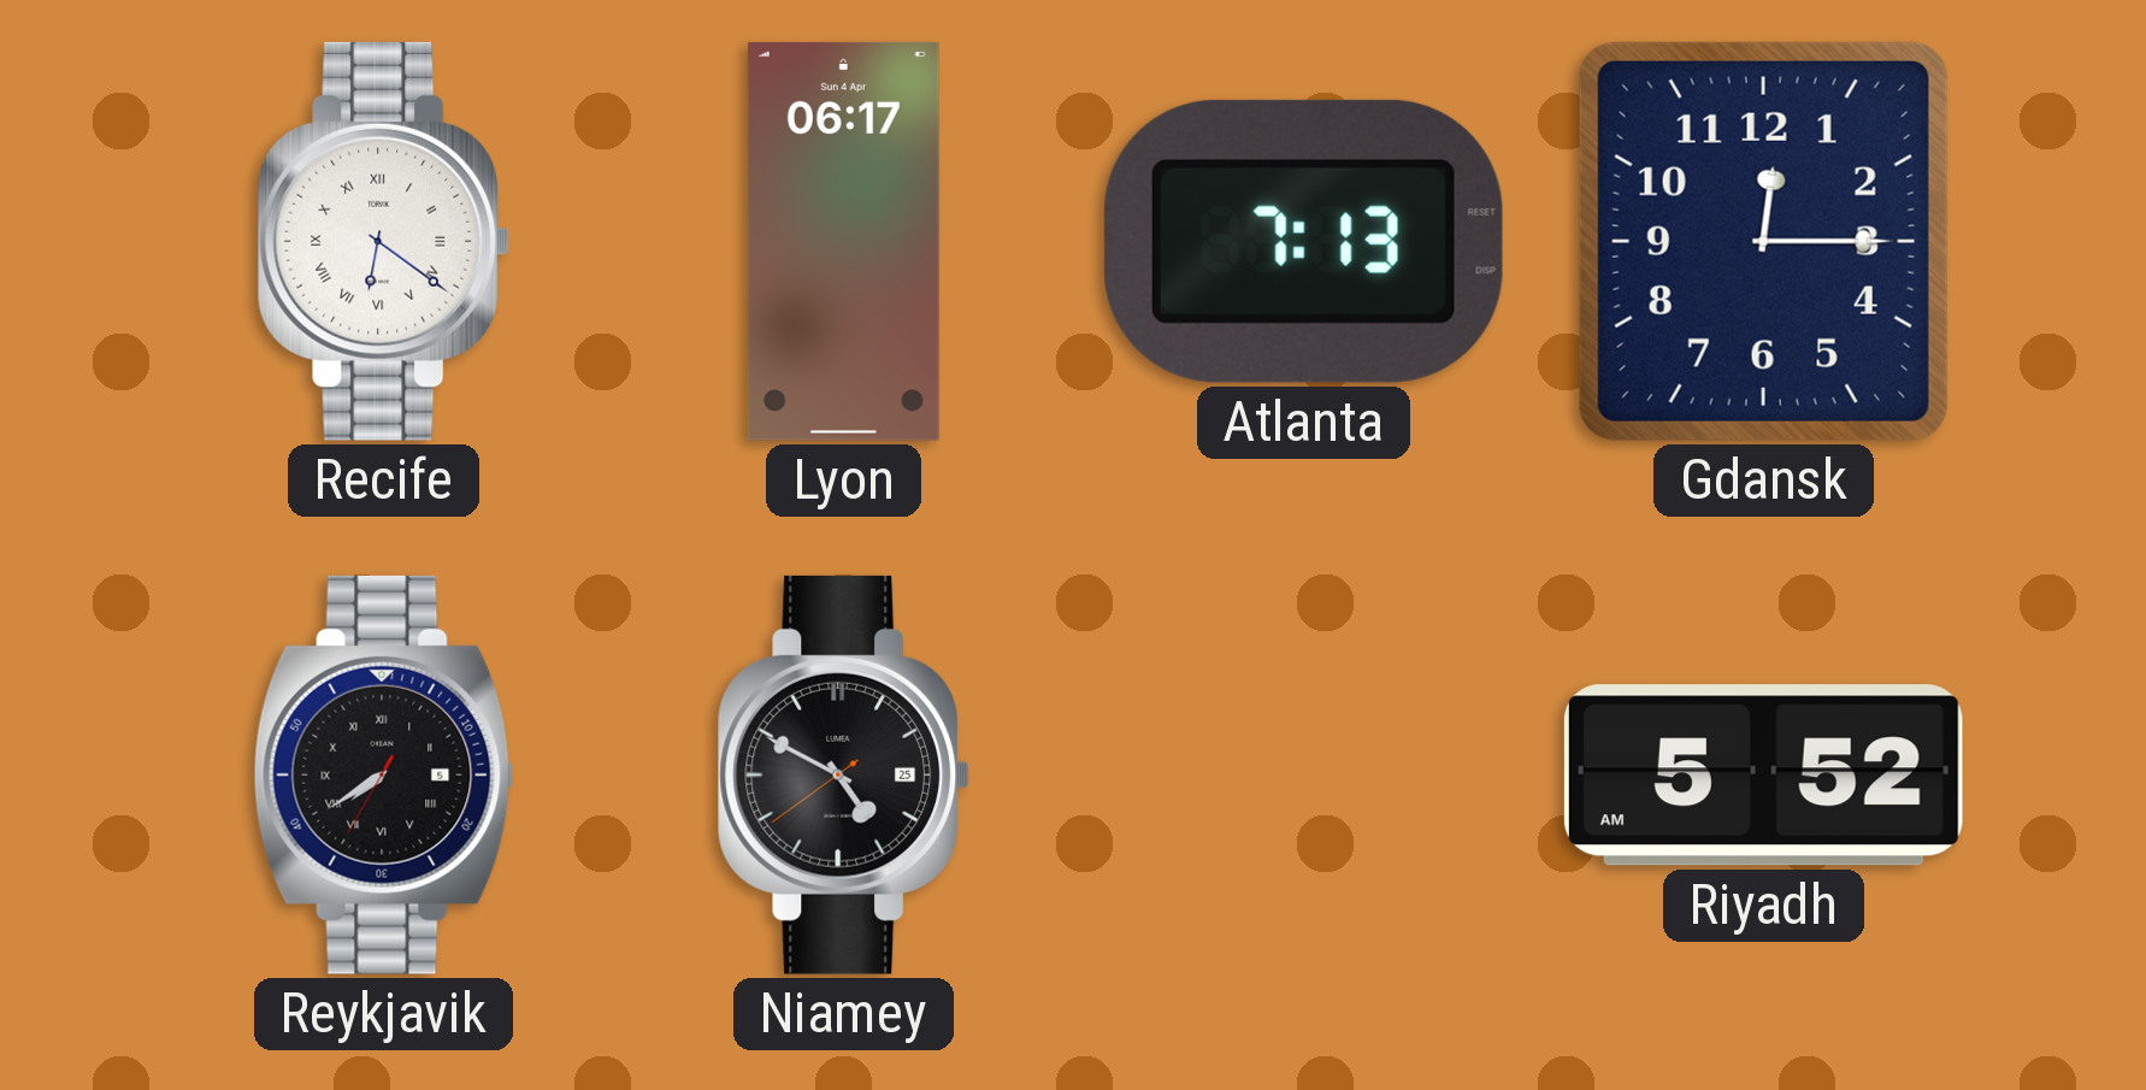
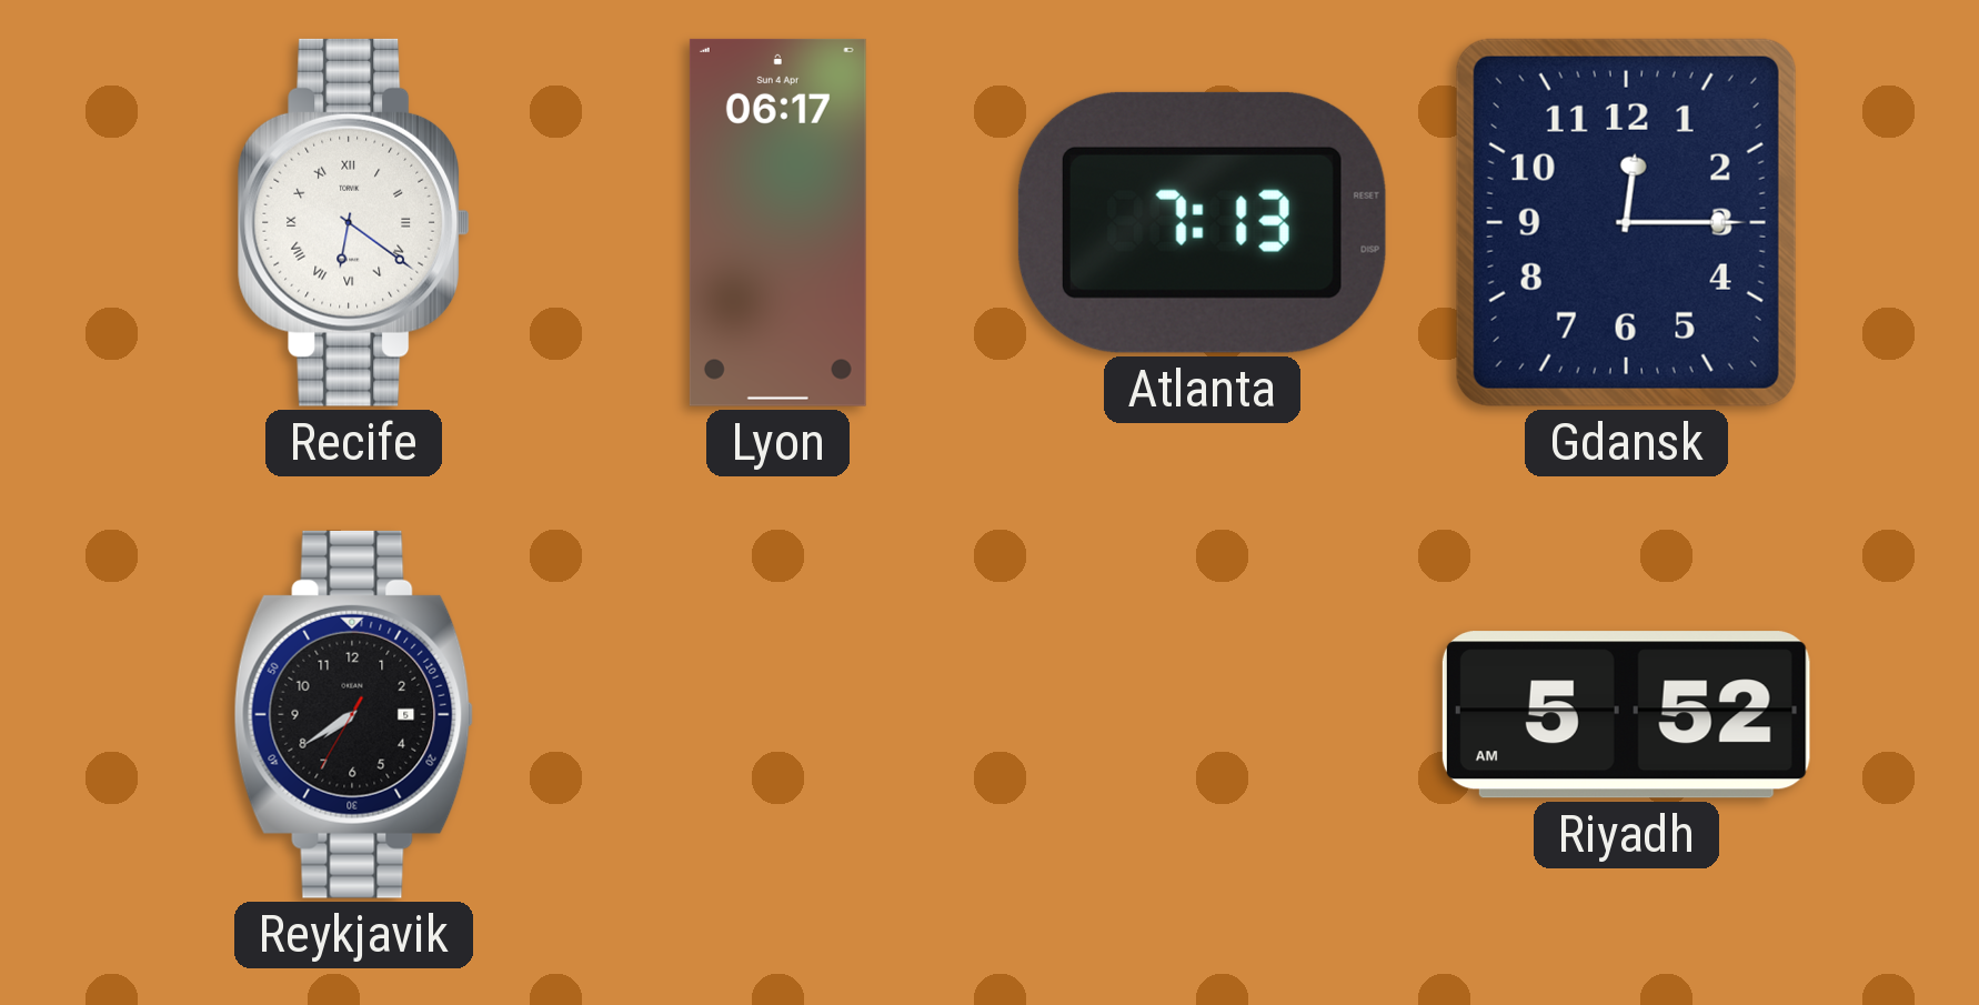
Reykjavik numerals: Roman -> Arabic (354, 714)
Niamey: 4:49 -> none (844, 774)
